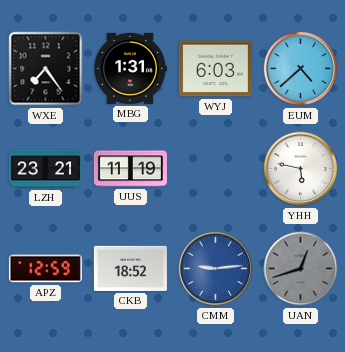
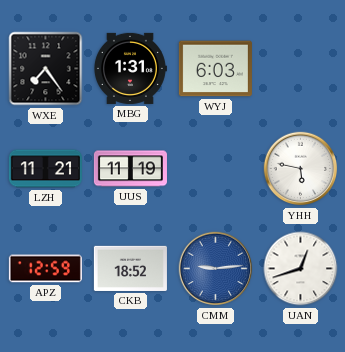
EUM: 4:38 -> none (301, 69)
LZH: 23:21 -> 11:21 (45, 169)
UAN dial: grey -> white (301, 269)
